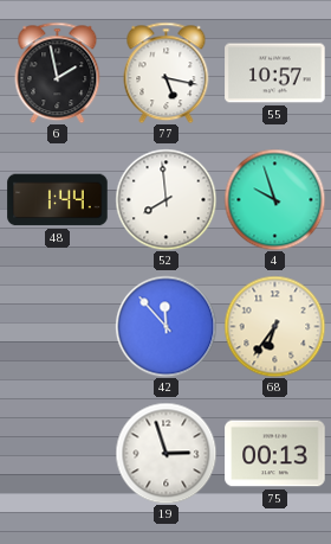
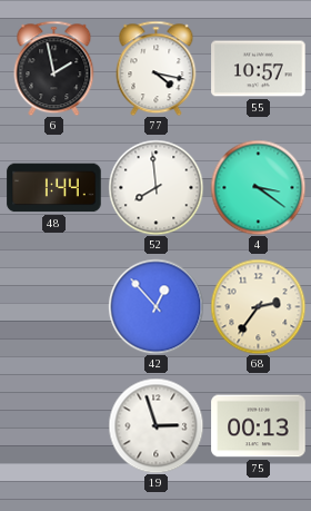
77: 5:17 -> 4:17 (157, 68)
4: 9:57 -> 3:21 (258, 187)
42: 11:53 -> 12:53 (155, 306)
68: 6:36 -> 2:36 (258, 306)
